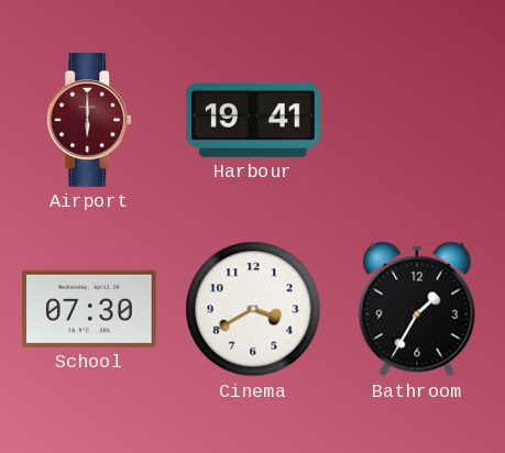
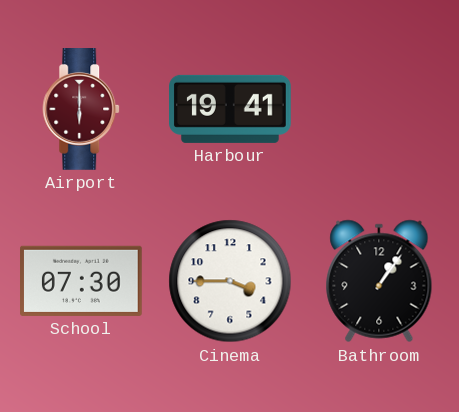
Cinema: 3:40 -> 3:45 (230, 281)
Bathroom: 1:35 -> 1:06 (379, 281)
